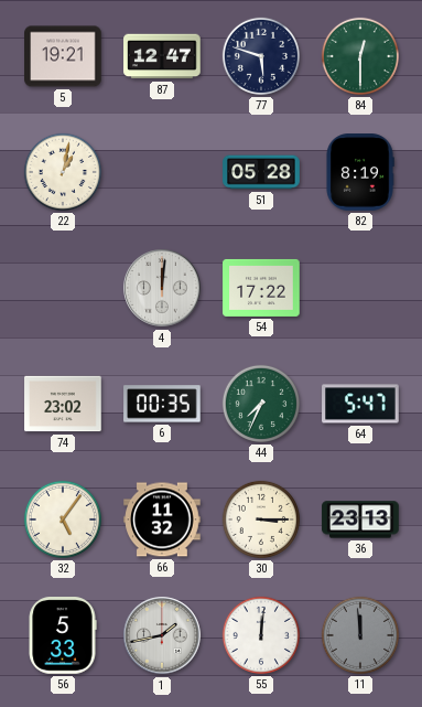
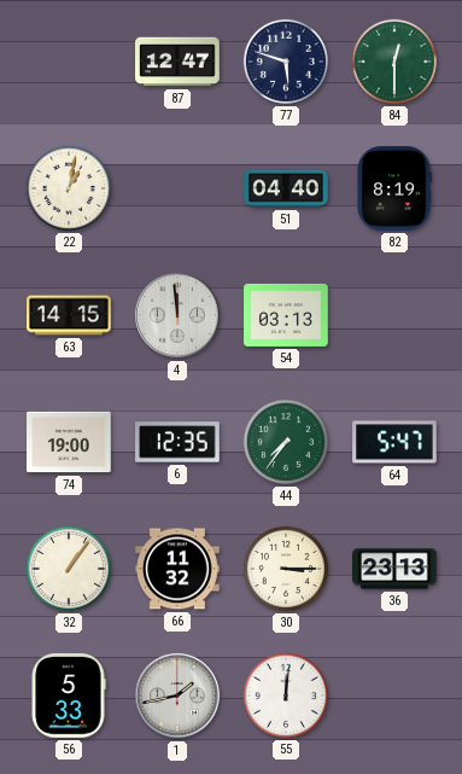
5: 19:21 -> none (63, 56)
51: 05:28 -> 04:40 (286, 188)
63: none -> 14:15 (69, 315)
4: 12:01 -> 11:59 (177, 315)
54: 17:22 -> 03:13 (286, 315)
74: 23:02 -> 19:00 (69, 442)
6: 00:35 -> 12:35 (177, 442)
44: 7:34 -> 7:36 (286, 442)
32: 5:06 -> 1:06 (69, 569)
11: 11:59 -> none (360, 635)
